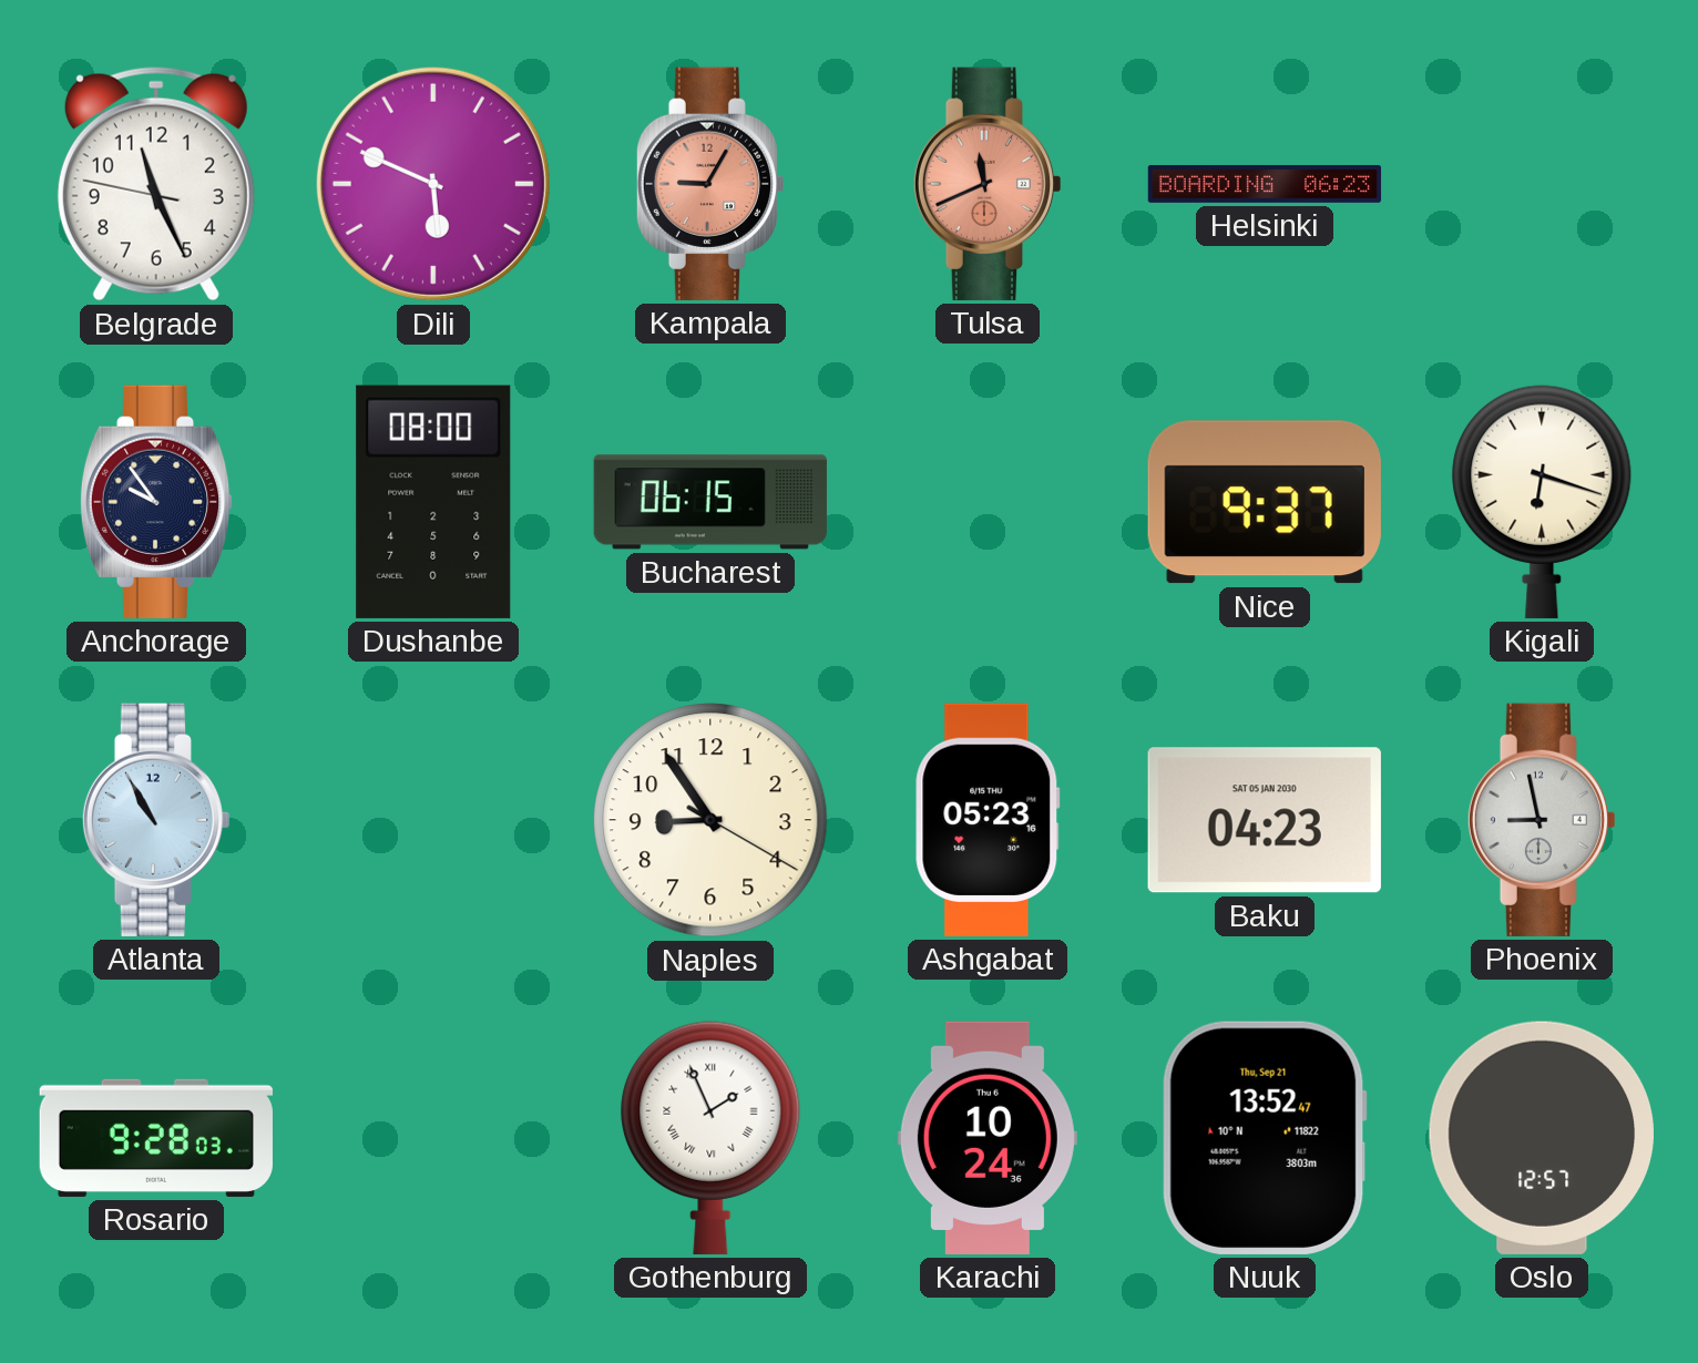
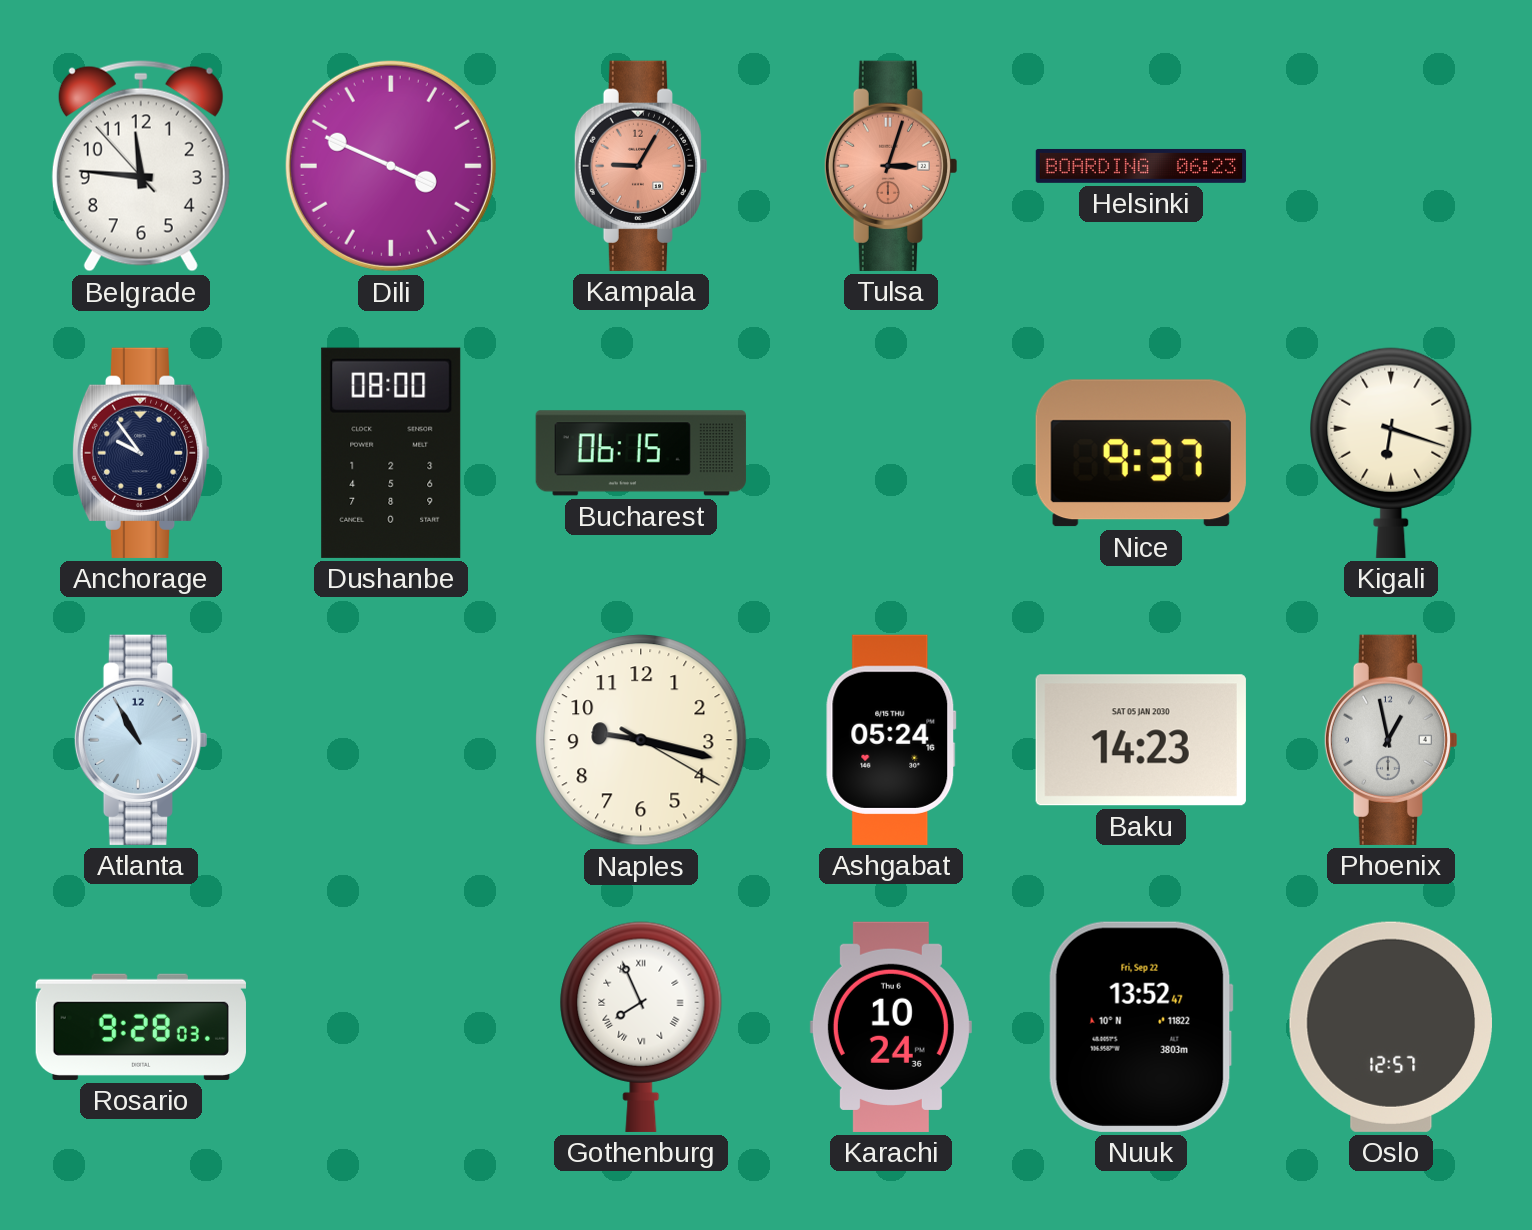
Belgrade: 11:25 -> 11:45 (141, 166)
Dili: 5:49 -> 3:49 (391, 166)
Tulsa: 11:41 -> 3:03 (891, 166)
Naples: 8:54 -> 9:17 (641, 740)
Ashgabat: 05:23 -> 05:24 (891, 740)
Baku: 04:23 -> 14:23 (1141, 740)
Phoenix: 8:58 -> 12:58 (1391, 740)
Gothenburg: 1:56 -> 7:56 (641, 1027)
Nuuk date: Thu, Sep 21 -> Fri, Sep 22 (1141, 1027)
